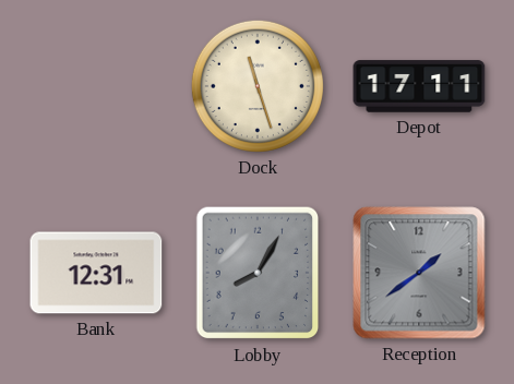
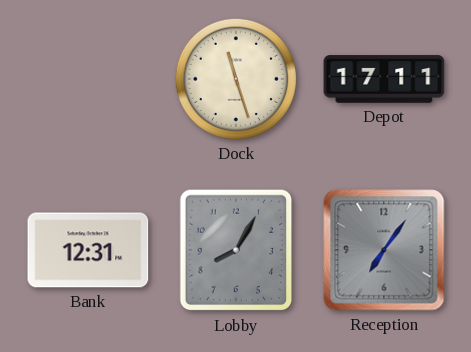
Reception: 1:39 -> 7:06 (384, 250)
